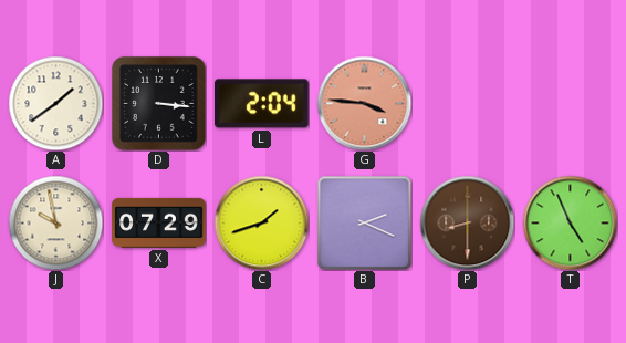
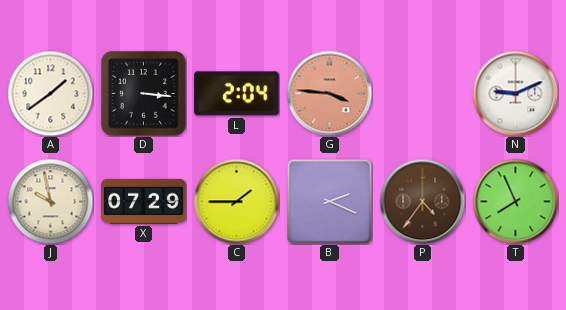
N: none -> 9:11 (515, 93)
C: 1:42 -> 1:45 (236, 201)
P: 8:30 -> 4:36 (422, 201)
T: 4:56 -> 7:56 (515, 201)
